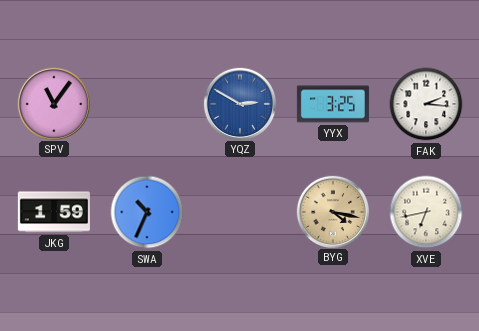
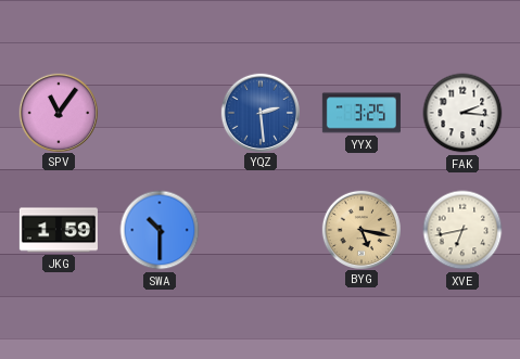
YQZ: 2:50 -> 2:29 (259, 112)
SWA: 10:34 -> 10:30 (160, 230)
BYG: 4:17 -> 5:17 (360, 229)
